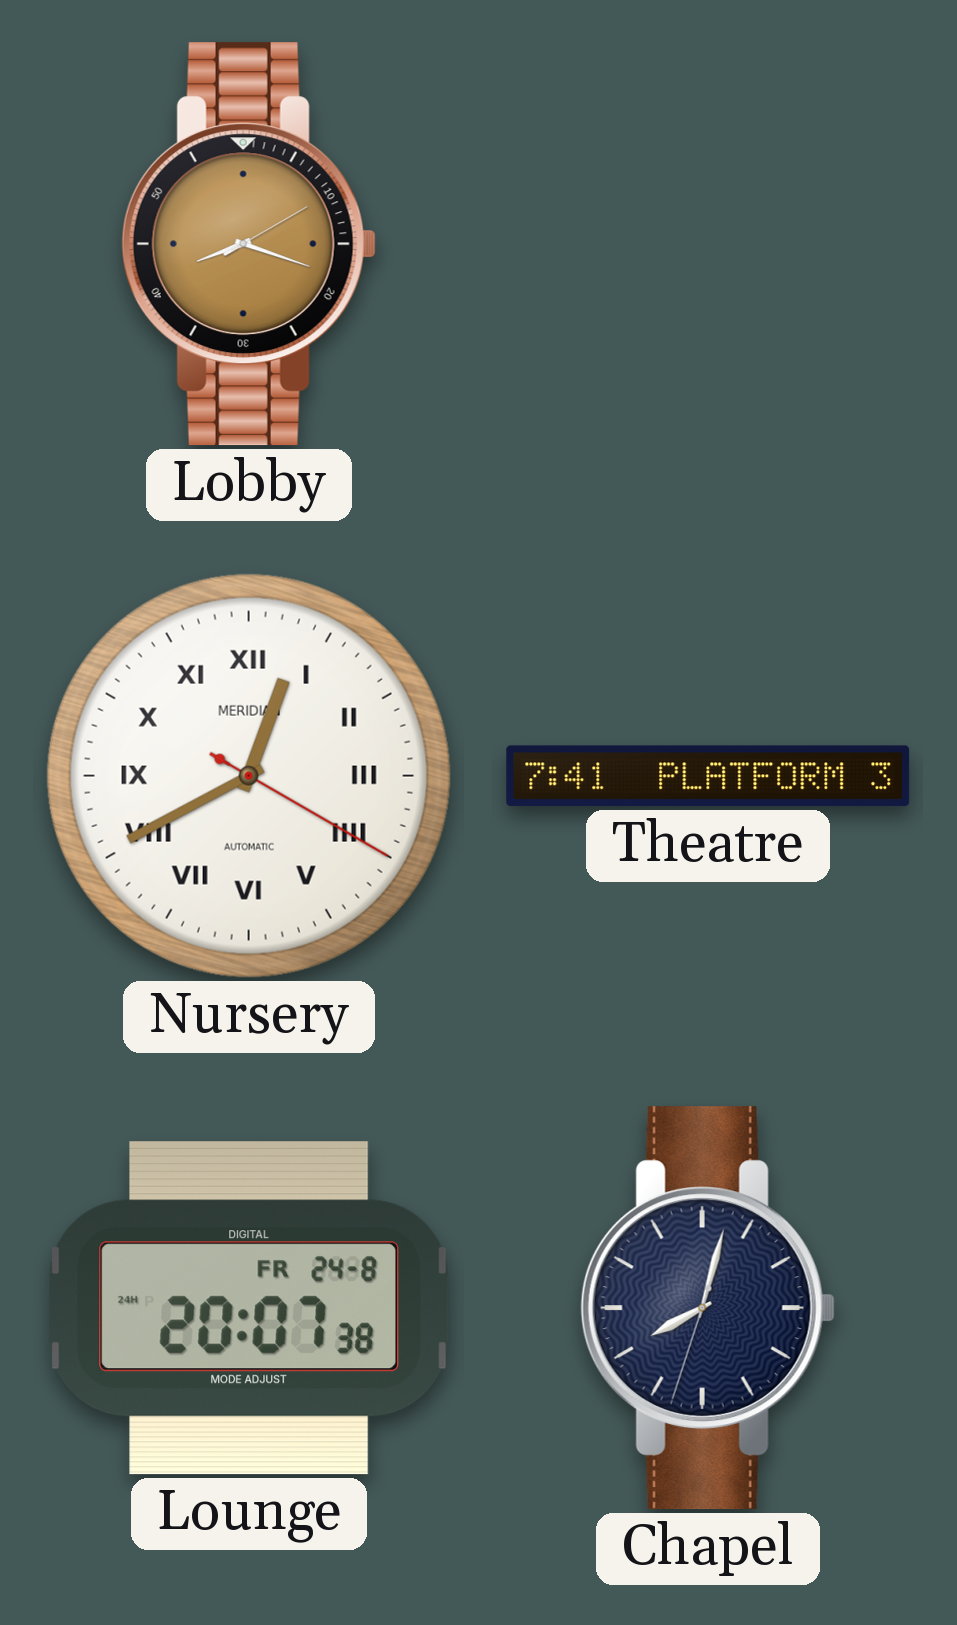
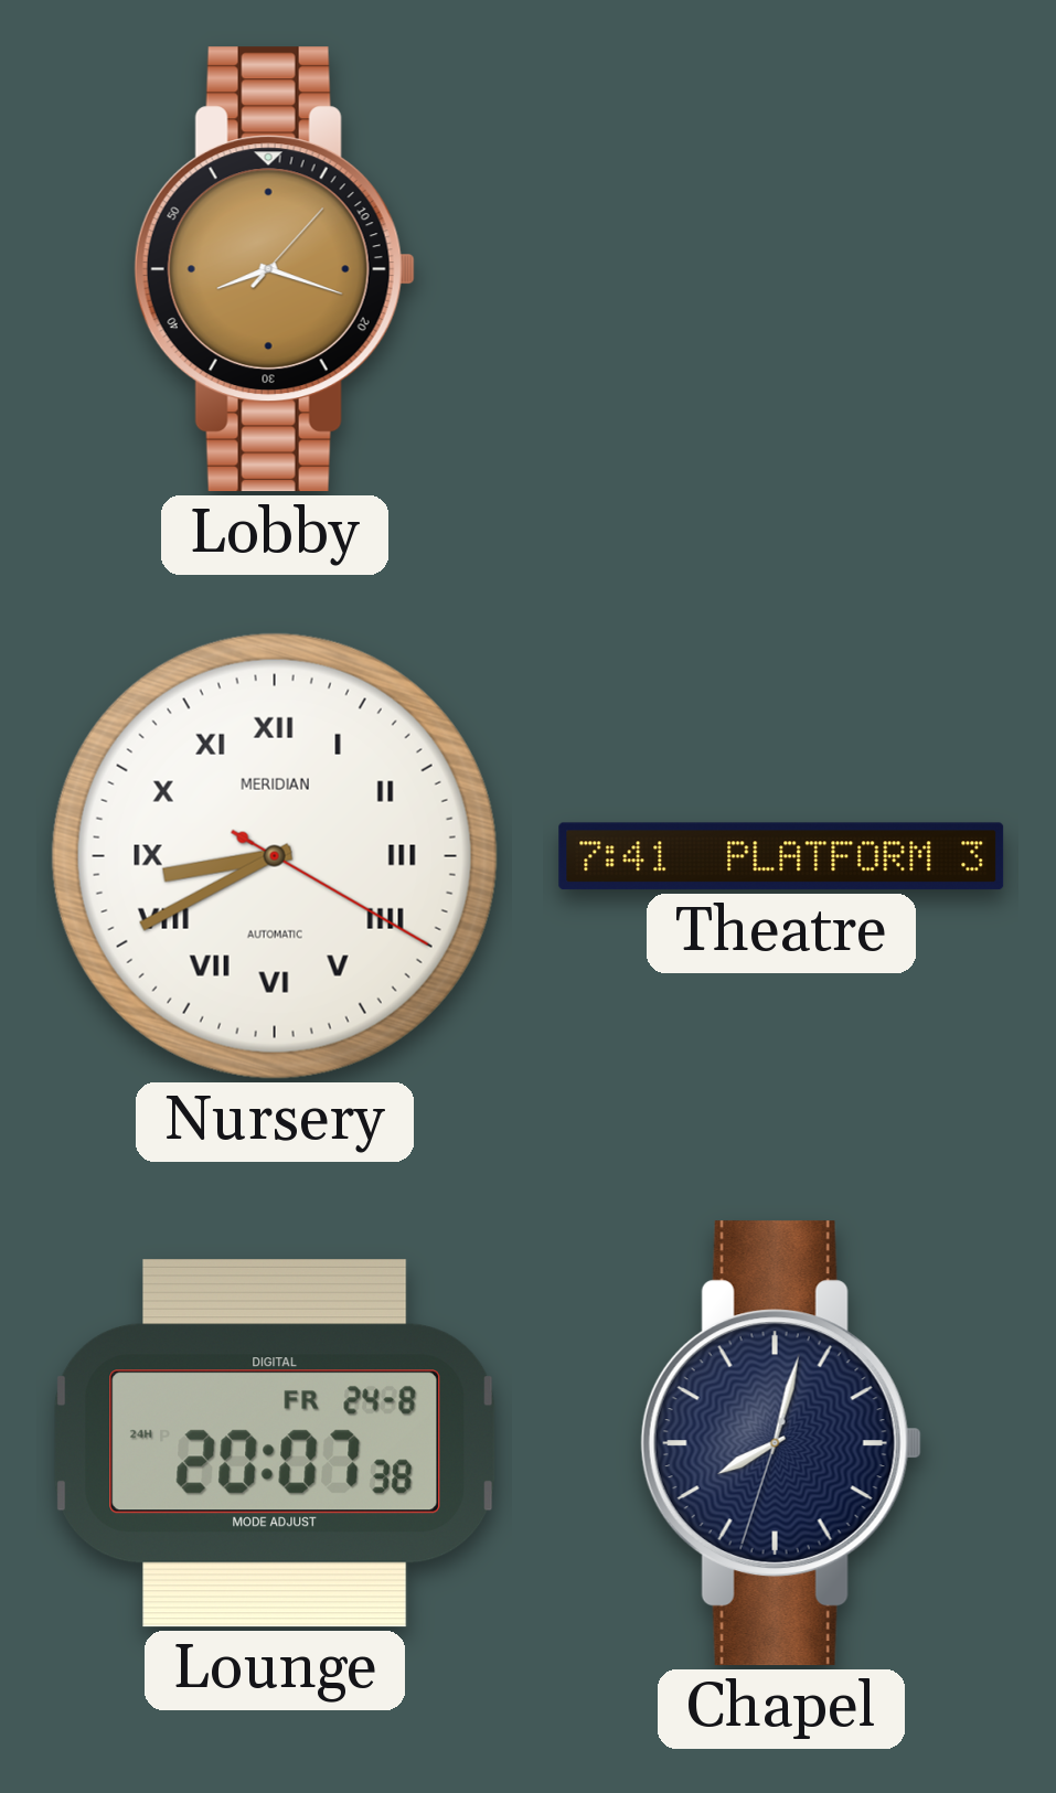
Lobby: 8:18:10 -> 8:18:07 (275, 269)
Nursery: 12:40 -> 8:40 (275, 856)
